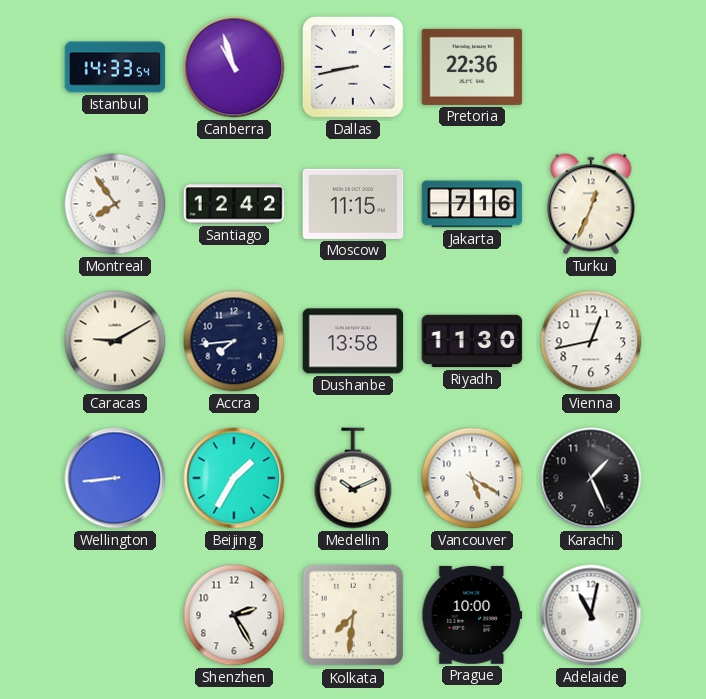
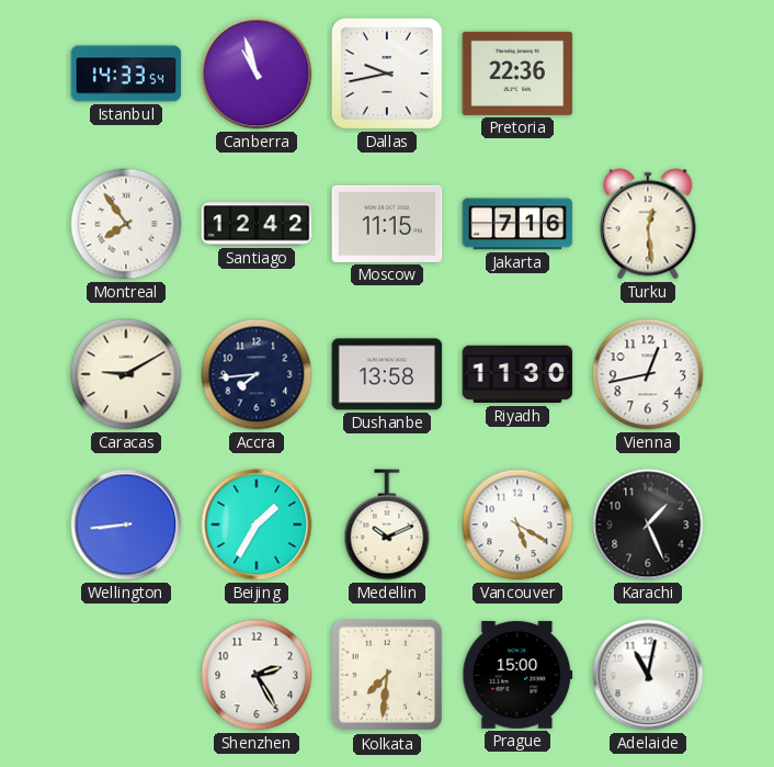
Dallas: 8:43 -> 9:43 (387, 74)
Turku: 12:34 -> 12:29 (648, 224)
Prague: 10:00 -> 15:00 (517, 675)
